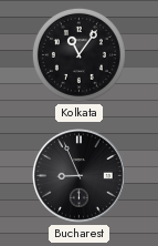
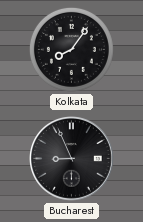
Kolkata: 11:06 -> 8:06 (71, 49)
